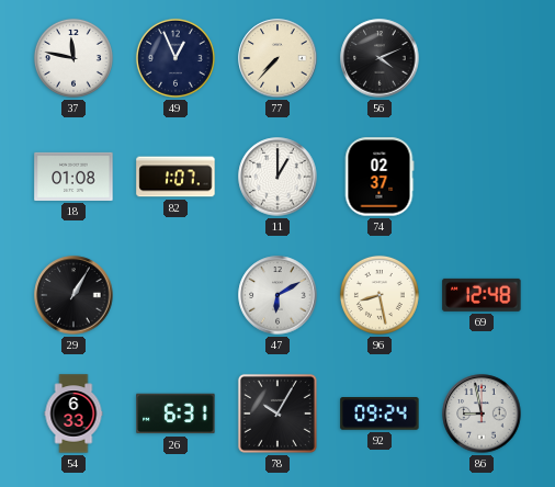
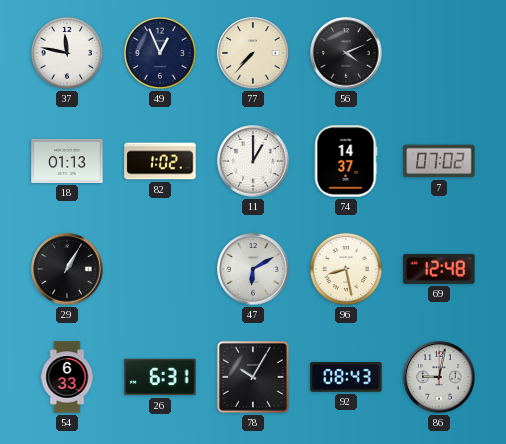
18: 01:08 -> 01:13 (67, 161)
82: 1:07 -> 1:02 (160, 161)
74: 02:37 -> 14:37 (346, 161)
7: none -> 07:02 (439, 161)
92: 09:24 -> 08:43 (346, 377)
86: 8:58 -> 9:02 (439, 377)
